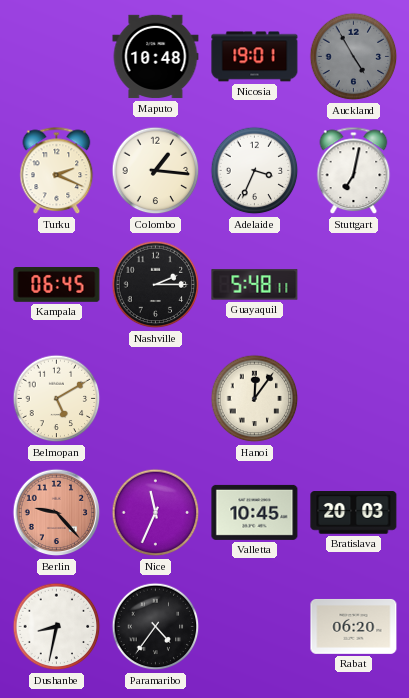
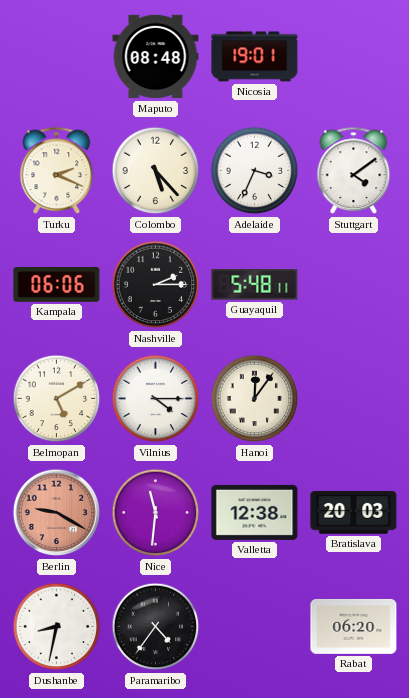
Maputo: 10:48 -> 08:48 (156, 57)
Auckland: 4:55 -> none (354, 57)
Colombo: 1:16 -> 5:23 (156, 171)
Stuttgart: 7:02 -> 4:09 (354, 171)
Kampala: 06:45 -> 06:06 (57, 285)
Vilnius: none -> 4:15 (156, 399)
Berlin: 9:23 -> 9:20 (57, 513)
Nice: 11:34 -> 11:31 (156, 513)
Valletta: 10:45 -> 12:38 (255, 512)
